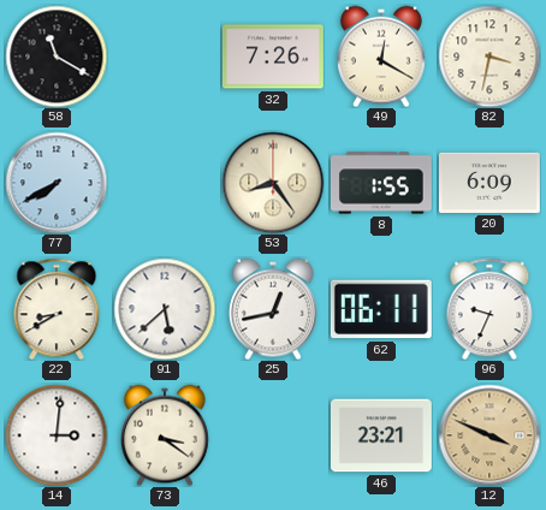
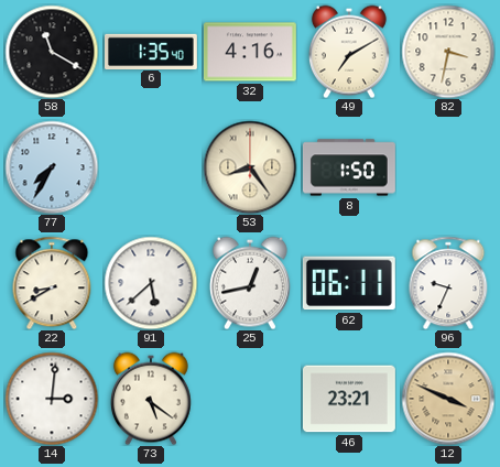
6: none -> 1:35 (152, 51)
32: 7:26 -> 4:16 (250, 52)
49: 12:20 -> 7:10 (349, 52)
77: 7:40 -> 7:35 (52, 167)
8: 1:55 -> 1:50 (349, 167)
20: 6:09 -> none (489, 183)
73: 3:21 -> 5:21 (151, 399)
